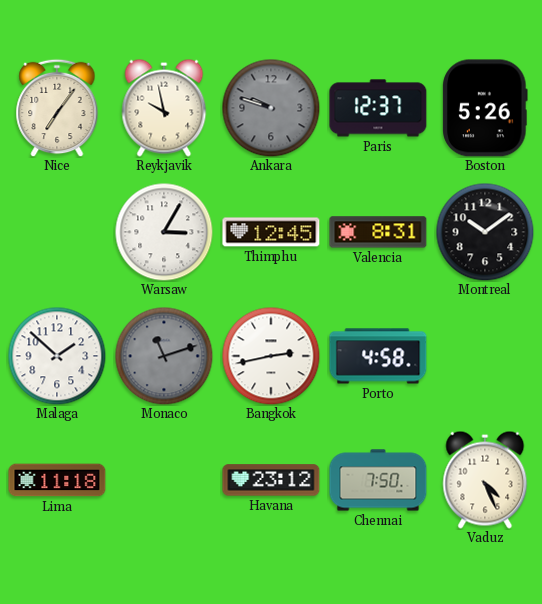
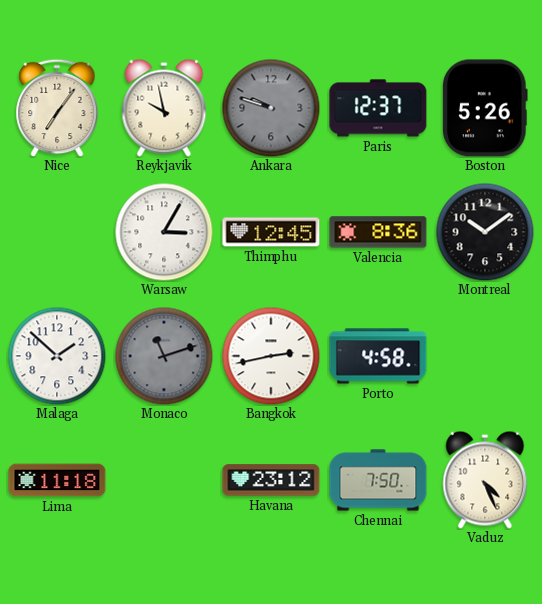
Valencia: 8:31 -> 8:36 (378, 232)
